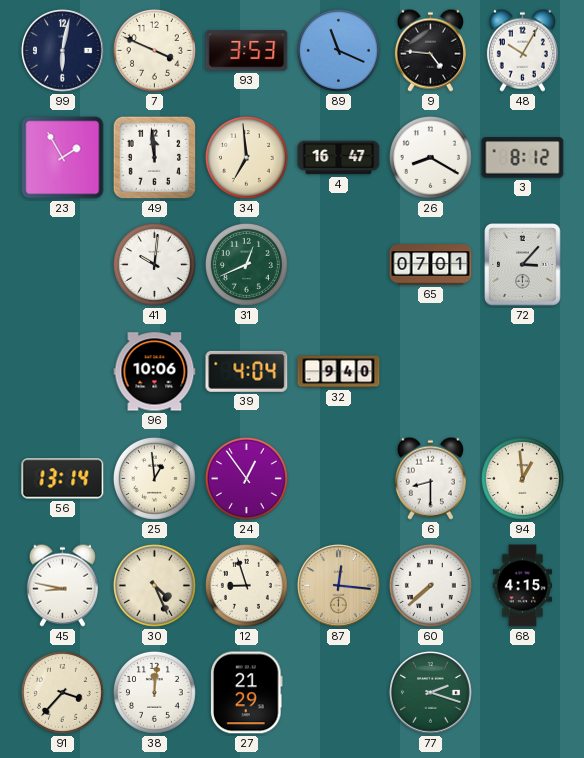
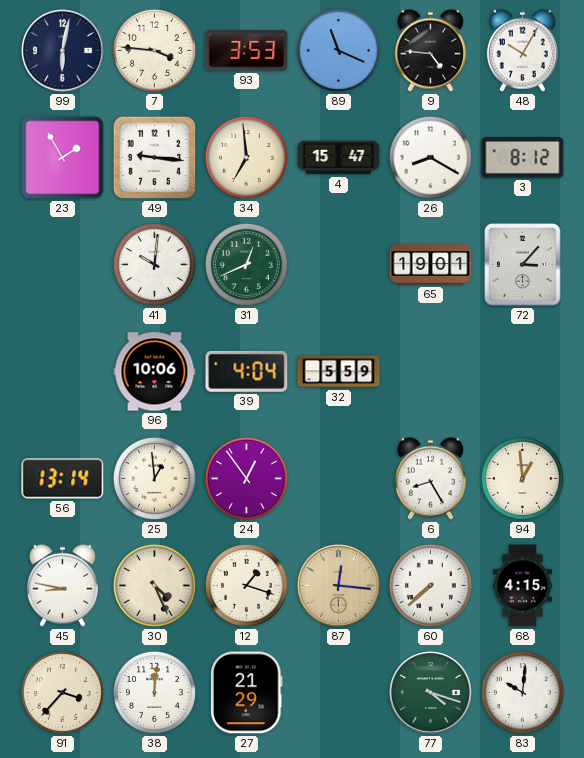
7: 3:49 -> 3:46 (154, 50)
49: 11:59 -> 9:16 (155, 158)
4: 16:47 -> 15:47 (339, 158)
65: 07:01 -> 19:01 (431, 265)
32: 9:40 -> 5:59 (339, 372)
6: 8:30 -> 8:25 (430, 478)
12: 8:57 -> 1:18 (246, 585)
77: 2:18 -> 4:18 (431, 693)
83: none -> 10:01 (522, 692)
